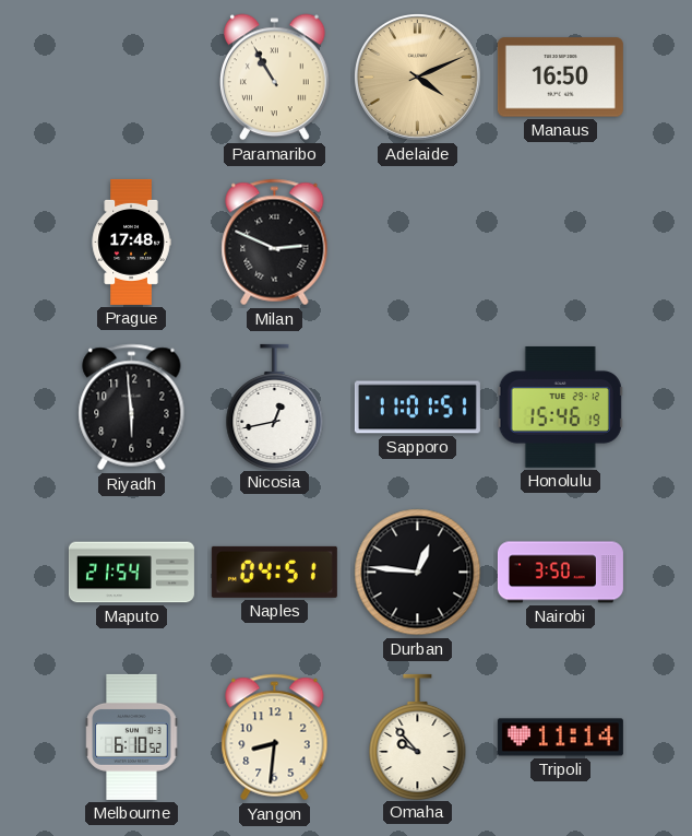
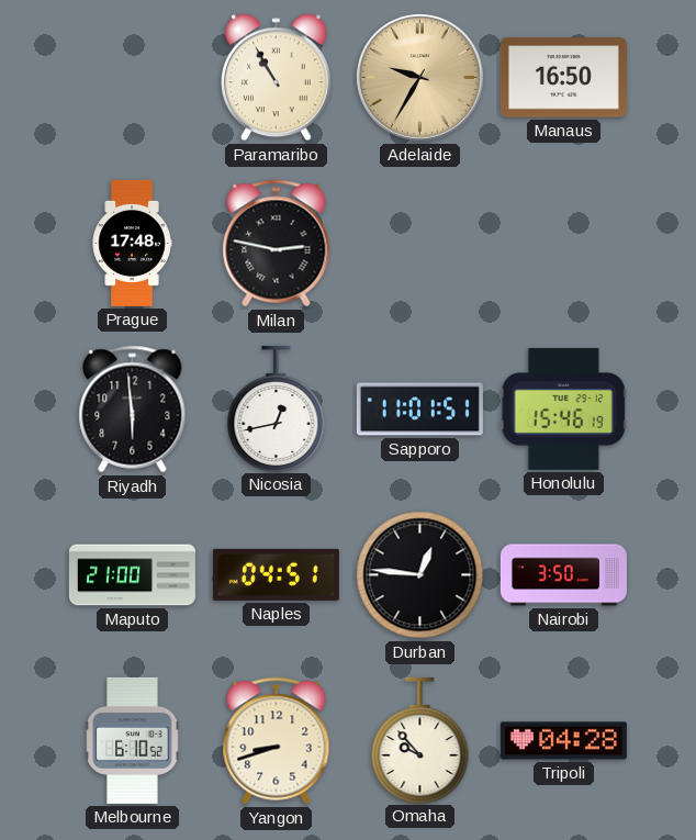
Adelaide: 4:11 -> 9:35 (420, 78)
Milan: 2:49 -> 2:47 (277, 244)
Maputo: 21:54 -> 21:00 (132, 575)
Yangon: 8:31 -> 8:42 (277, 741)
Tripoli: 11:14 -> 04:28 (563, 741)
